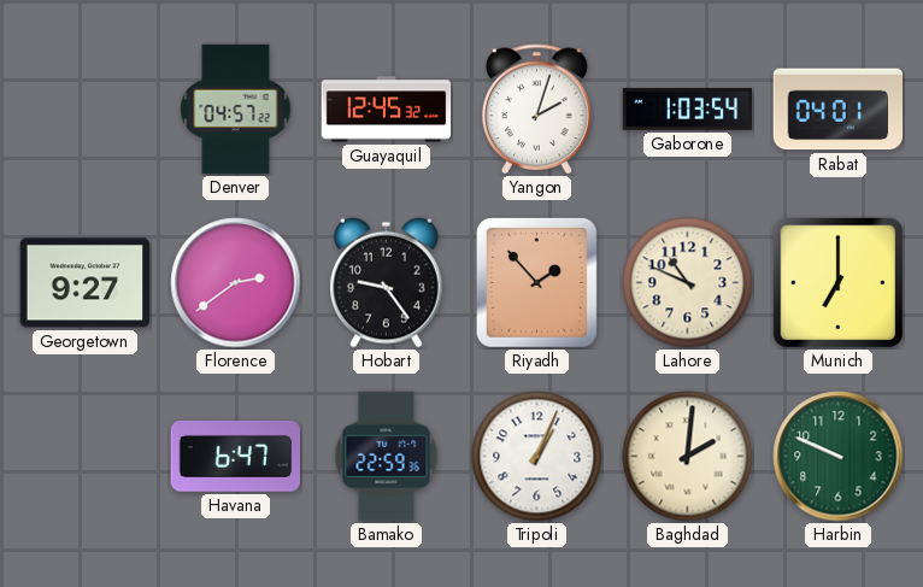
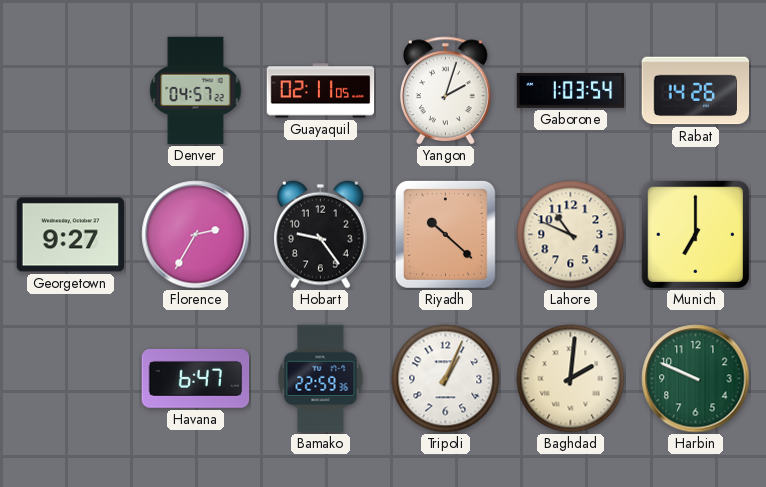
Guayaquil: 12:45 -> 02:11 (321, 91)
Rabat: 04:01 -> 14:26 (696, 91)
Florence: 2:39 -> 2:35 (196, 235)
Riyadh: 1:53 -> 10:22 (445, 234)
